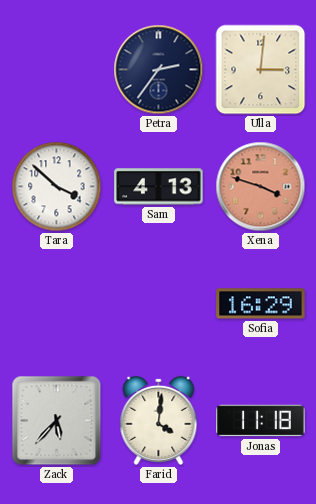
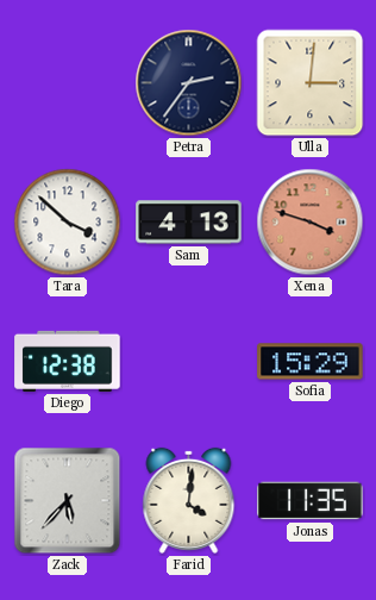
Diego: none -> 12:38 (68, 361)
Sofia: 16:29 -> 15:29 (311, 362)
Jonas: 11:18 -> 11:35 (311, 501)
